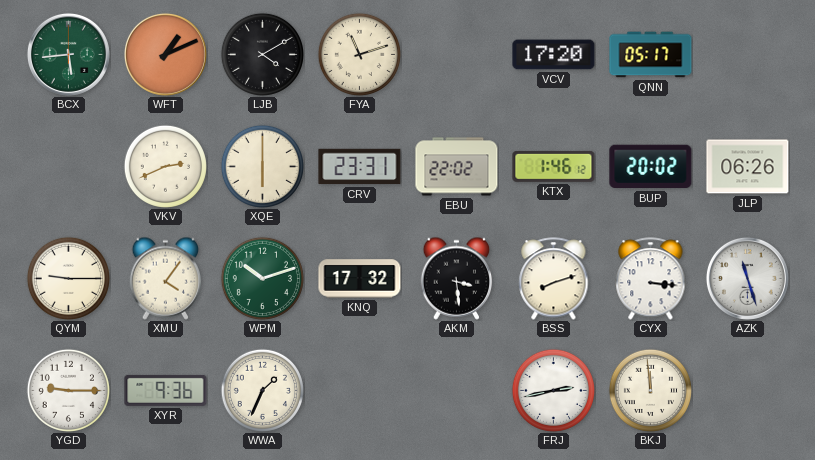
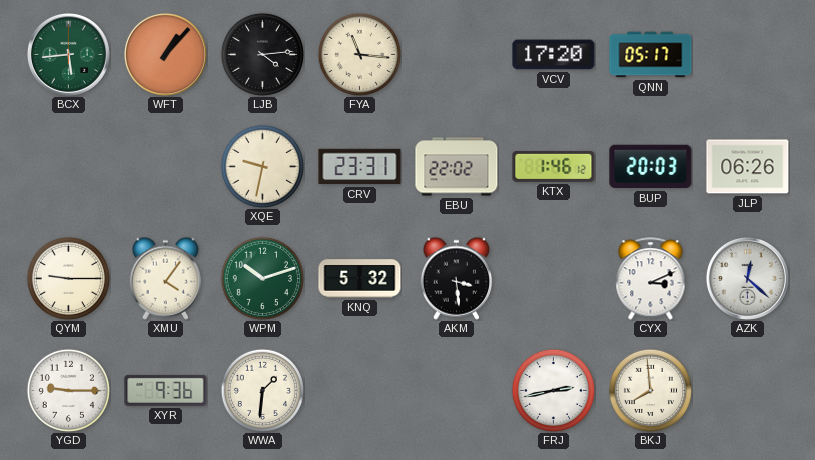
WFT: 1:11 -> 1:07 (165, 54)
LJB: 4:10 -> 4:14 (262, 54)
FYA: 11:12 -> 11:16 (359, 54)
VKV: 2:41 -> none (165, 166)
XQE: 6:00 -> 9:32 (262, 166)
BUP: 20:02 -> 20:03 (651, 167)
KNQ: 17:32 -> 5:32 (360, 279)
BSS: 8:12 -> none (554, 279)
CYX: 3:16 -> 3:11 (651, 279)
AZK: 11:27 -> 12:22 (747, 278)
WWA: 1:34 -> 1:31 (262, 390)
BKJ: 11:59 -> 7:59 (650, 390)
